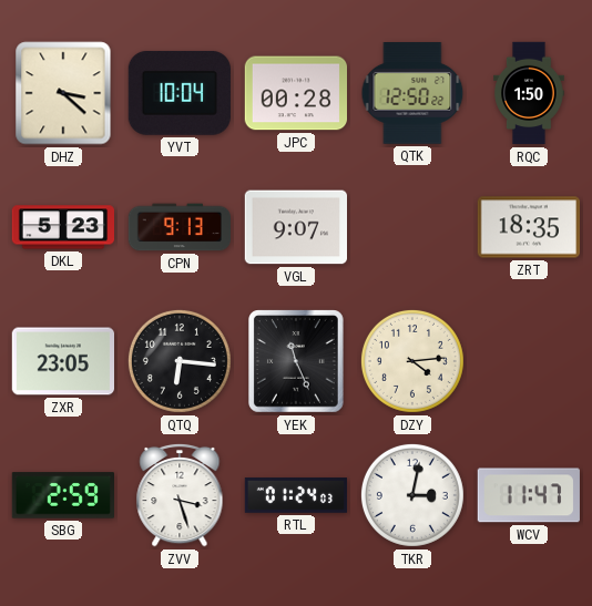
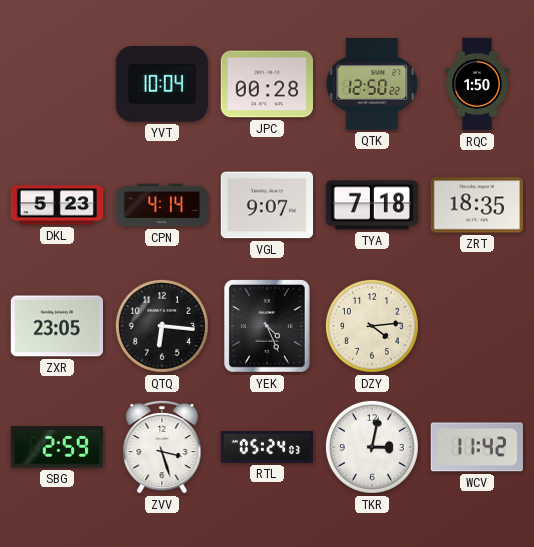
DHZ: 3:22 -> none (63, 93)
CPN: 9:13 -> 4:14 (161, 205)
TYA: none -> 7:18 (371, 205)
YEK: 11:26 -> 4:26 (268, 327)
RTL: 01:24 -> 05:24 (267, 447)
WCV: 11:47 -> 11:42 (477, 447)
